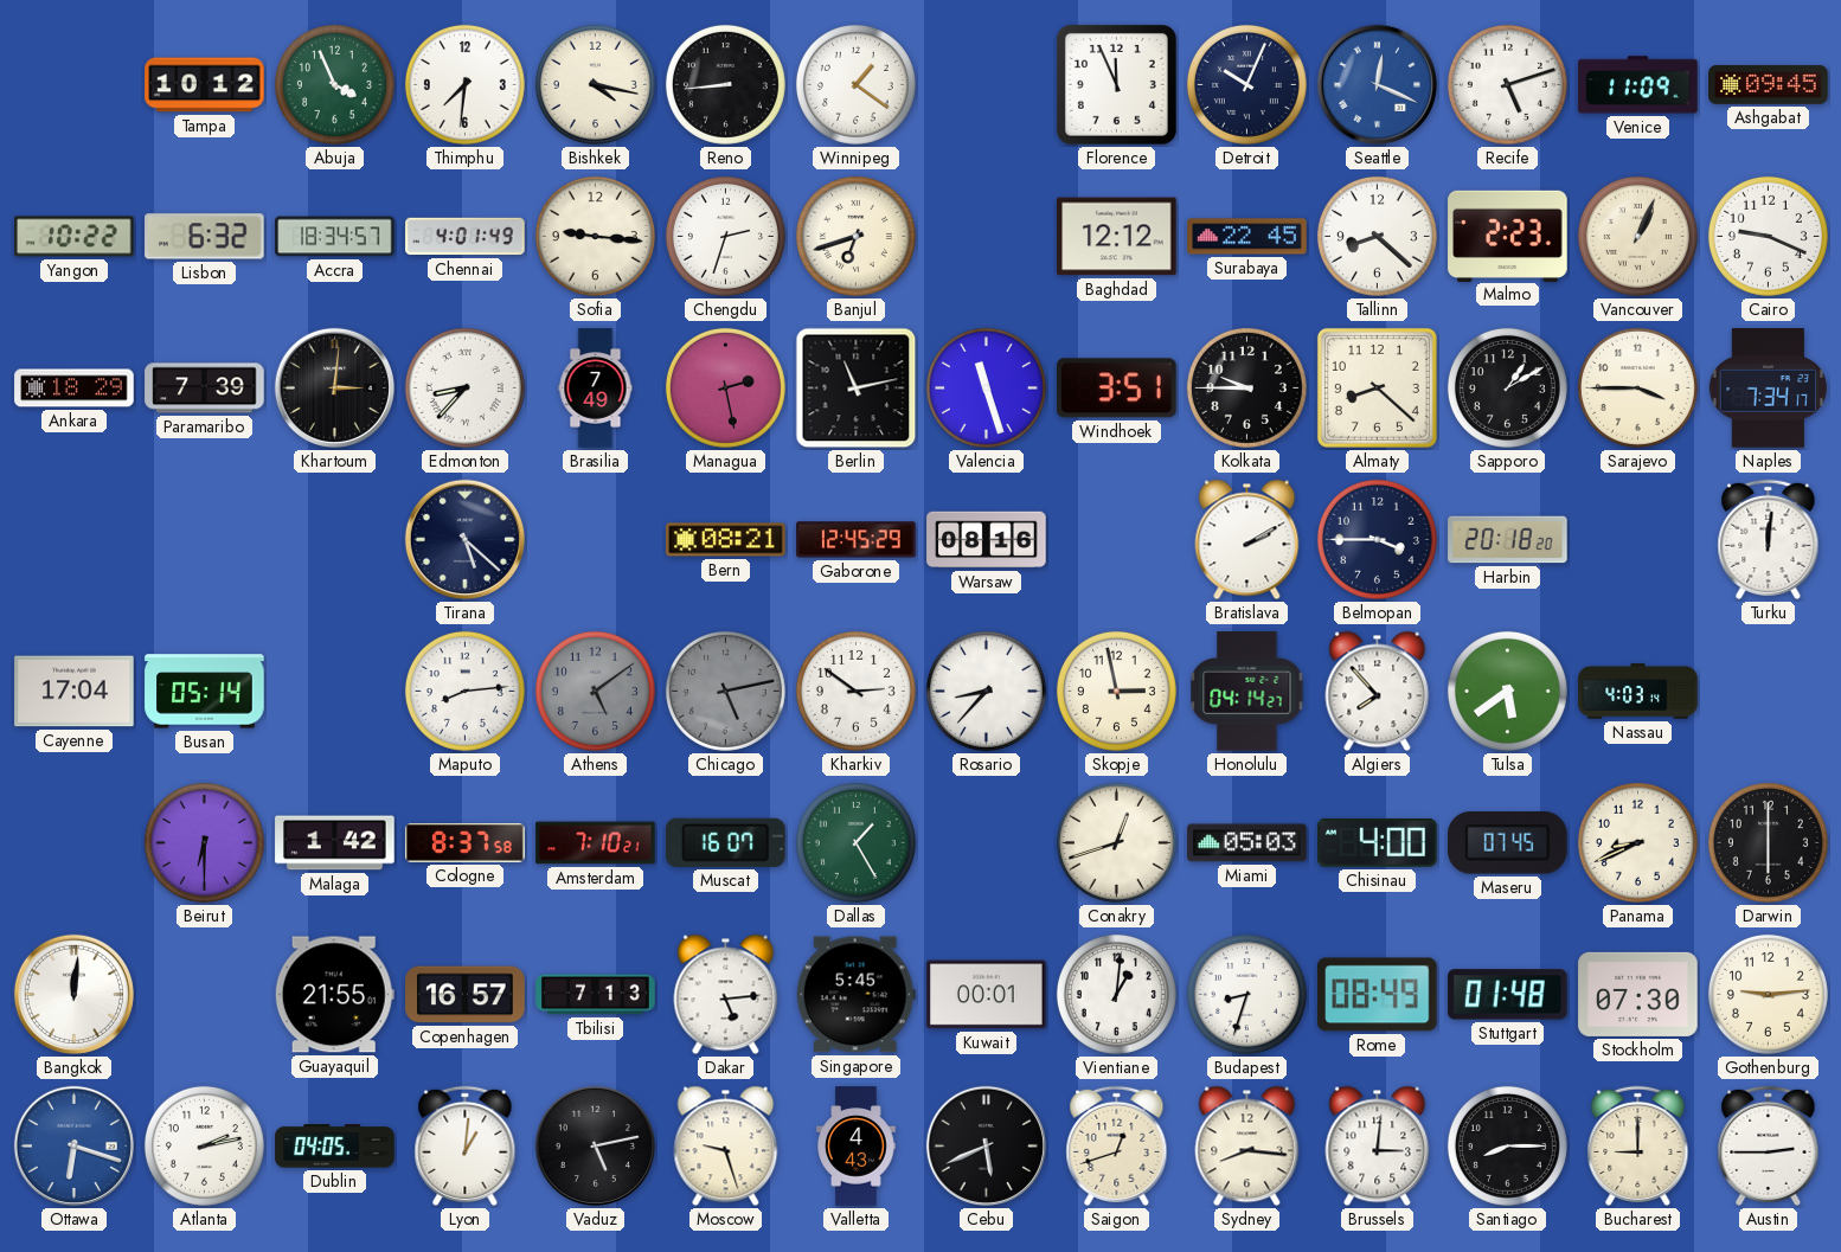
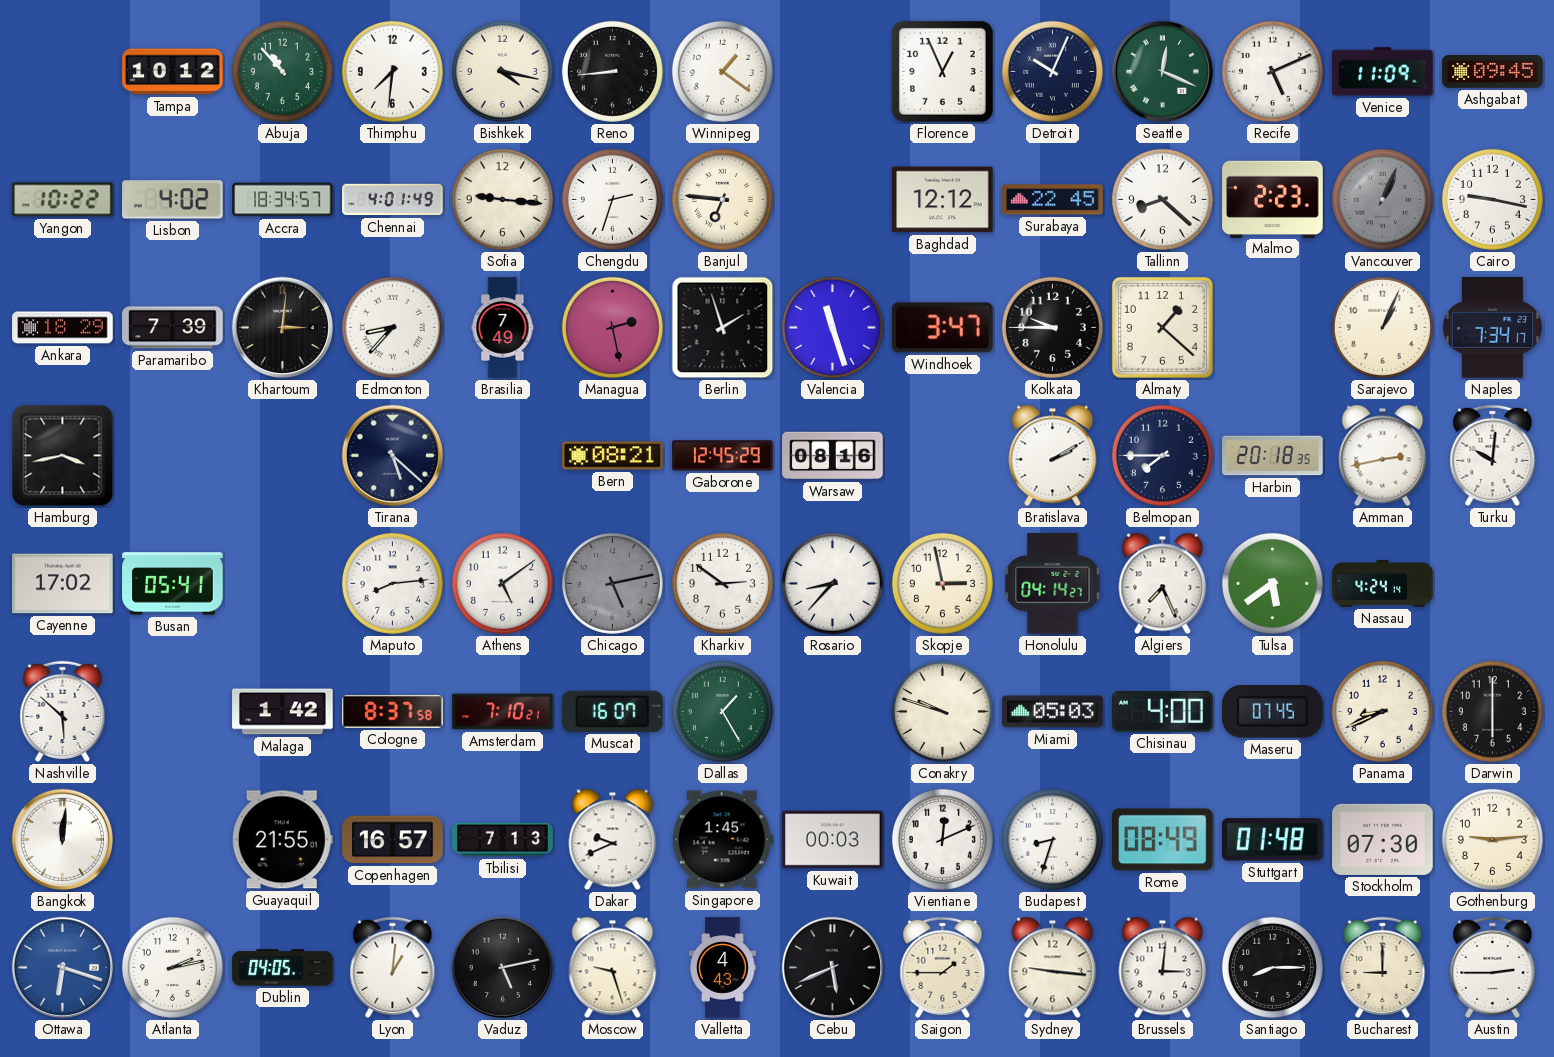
Abuja: 3:56 -> 10:53 (282, 71)
Florence: 11:56 -> 12:56 (942, 71)
Seattle dial: blue -> green (1162, 71)
Recife: 5:12 -> 5:11 (1272, 71)
Lisbon: 6:32 -> 4:02 (173, 200)
Banjul: 6:42 -> 6:46 (722, 199)
Vancouver dial: cream -> grey (1382, 199)
Cairo: 9:19 -> 9:17 (1492, 199)
Berlin: 11:13 -> 1:57 (723, 328)
Windhoek: 3:51 -> 3:47 (943, 328)
Almaty: 8:22 -> 1:22 (1162, 327)
Sapporo: 1:10 -> none (1507, 387)
Sarajevo: 3:45 -> 1:04 (1382, 327)
Hamburg: none -> 3:43 (63, 456)
Belmopan: 3:45 -> 7:45 (1162, 455)
Harbin: 20:18:20 -> 20:18:35 (1273, 456)
Amman: none -> 2:43 (1383, 456)
Turku: 12:01 -> 10:01 (1493, 455)
Cayenne: 17:04 -> 17:02 (63, 584)
Busan: 05:14 -> 05:41 (173, 584)
Athens dial: grey -> white (502, 583)
Algiers: 7:53 -> 7:26 (1163, 584)
Nassau: 4:03 -> 4:24 (1383, 584)
Nashville: none -> 5:52 (63, 711)
Beirut: 6:30 -> none (204, 842)
Conakry: 12:42 -> 9:48 (942, 711)
Dakar: 5:14 -> 9:41 (613, 840)
Singapore: 5:45 -> 1:45 (722, 840)
Kuwait: 00:01 -> 00:03 (833, 840)
Vientiane: 1:01 -> 12:11 (942, 839)
Saigon: 12:42 -> 1:45 (943, 967)
Sydney: 8:16 -> 9:16 (1053, 968)
